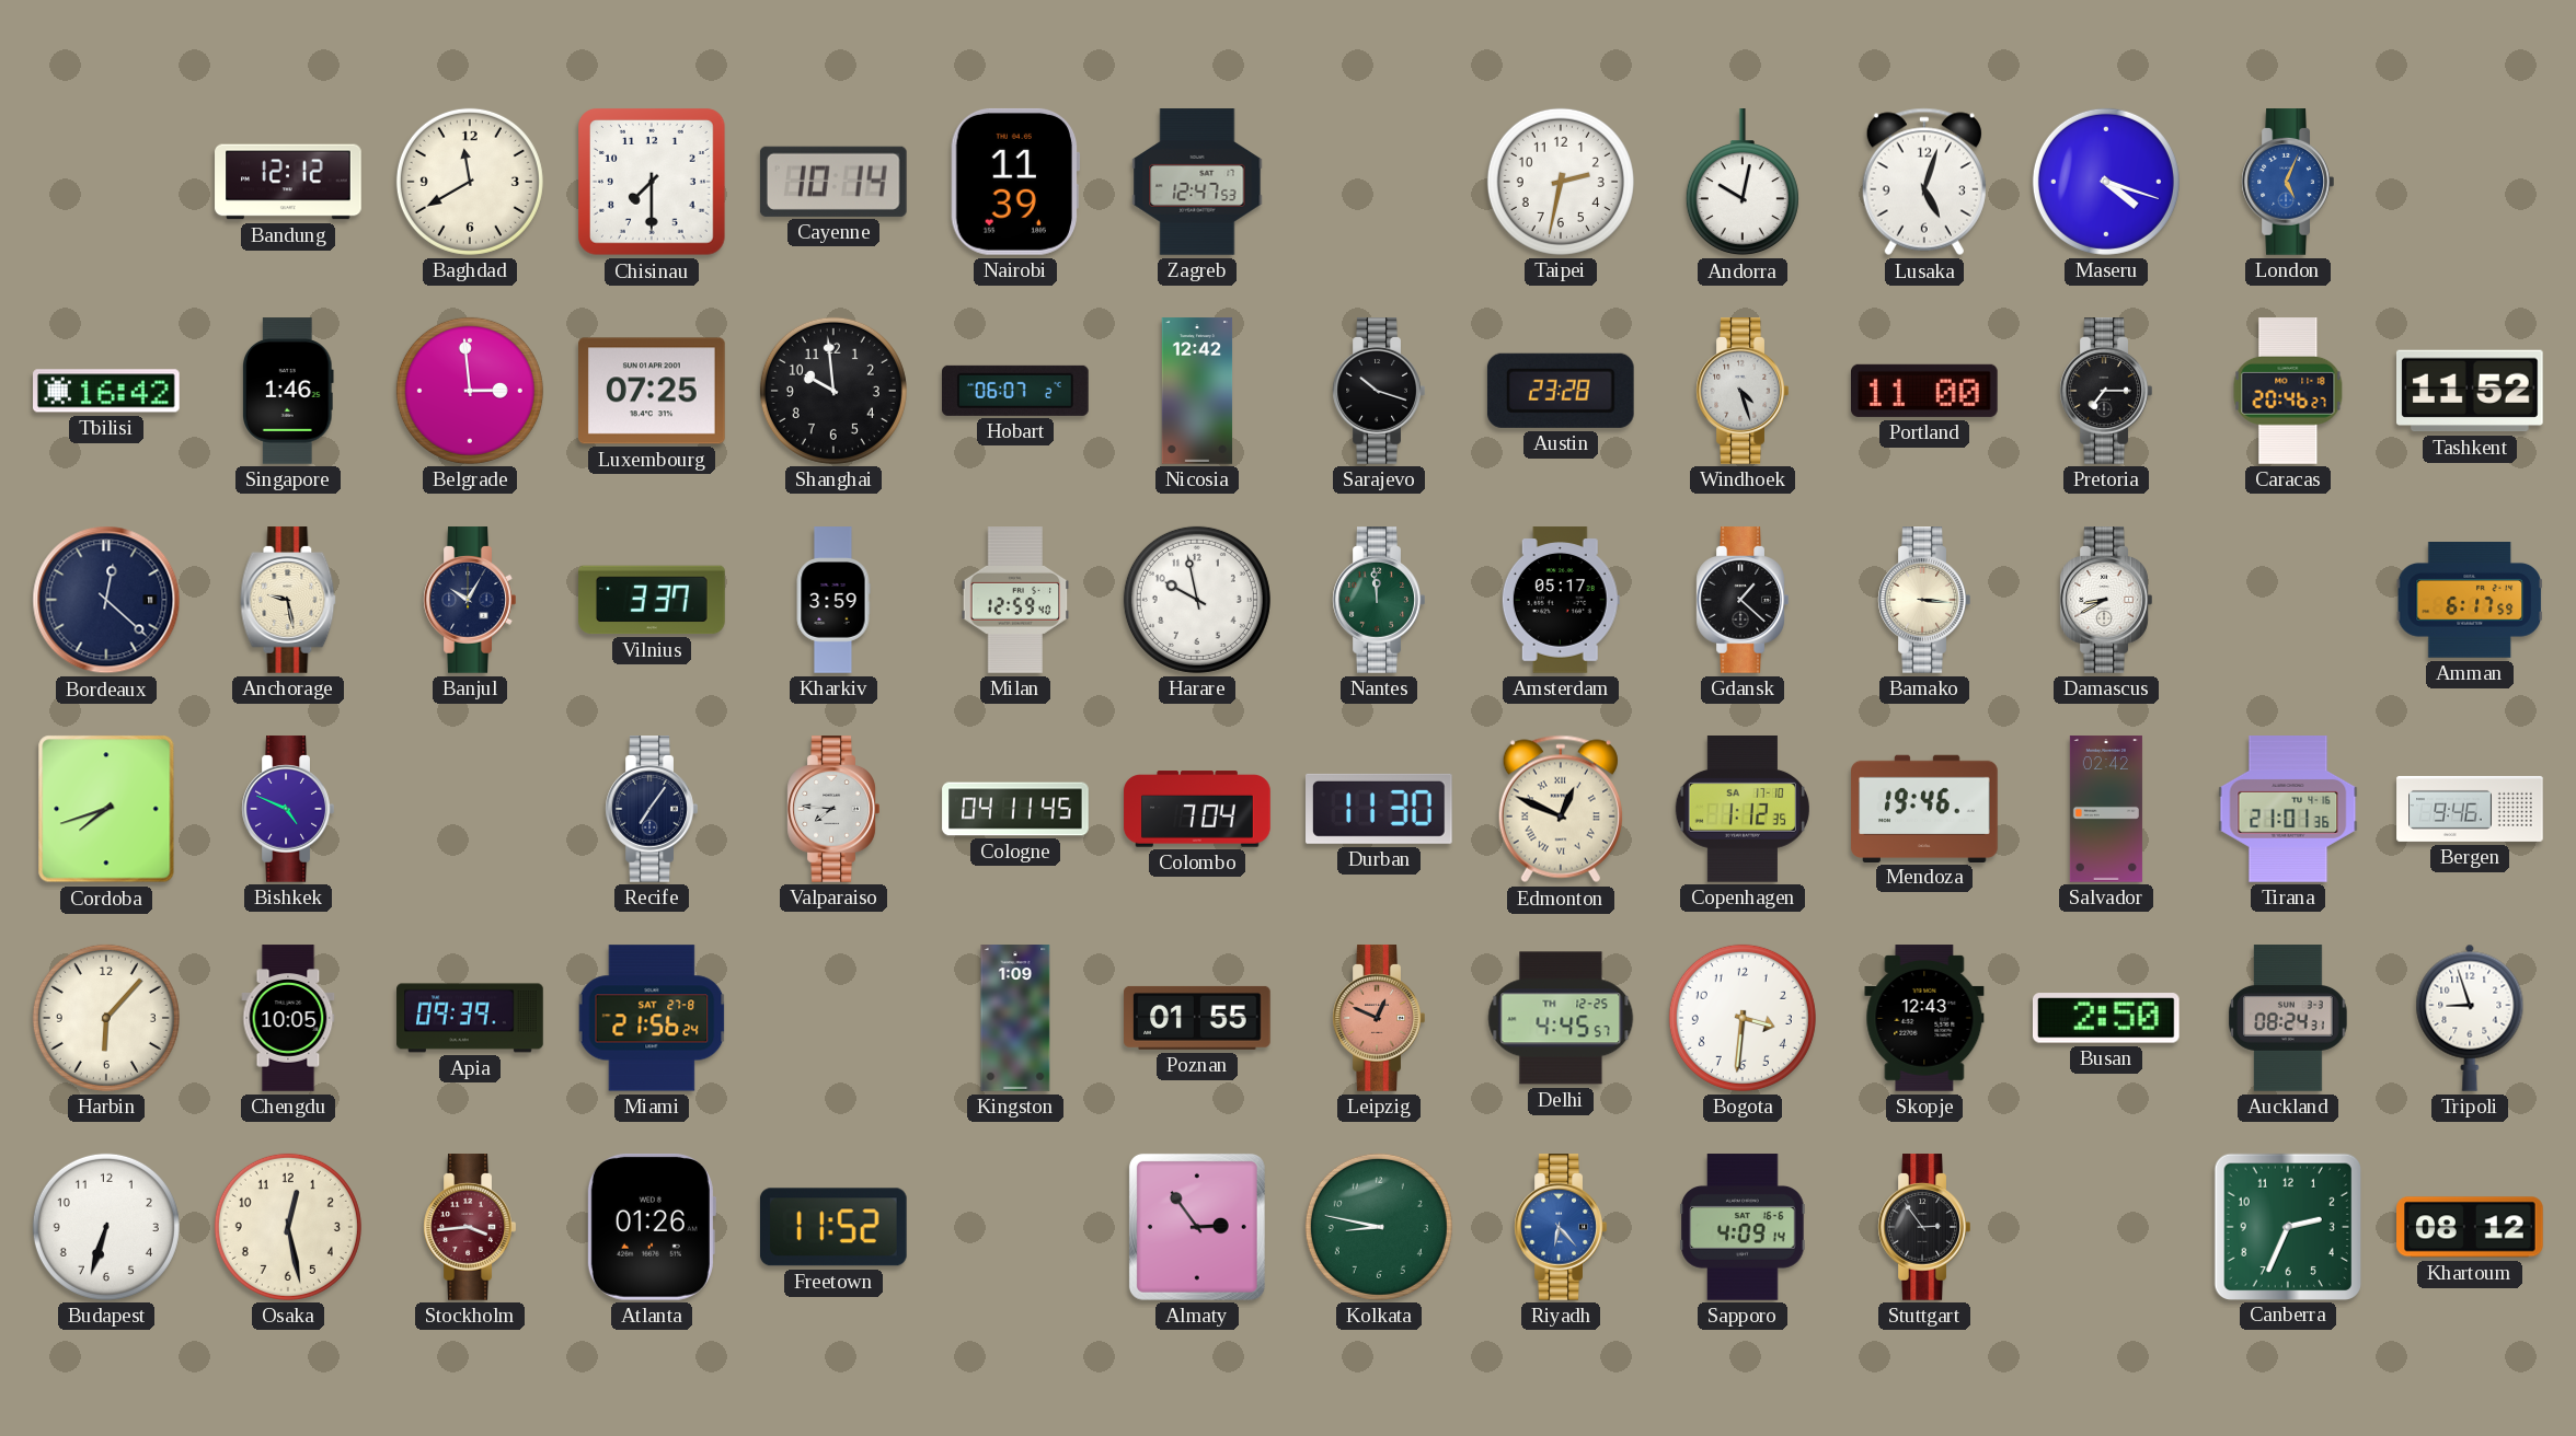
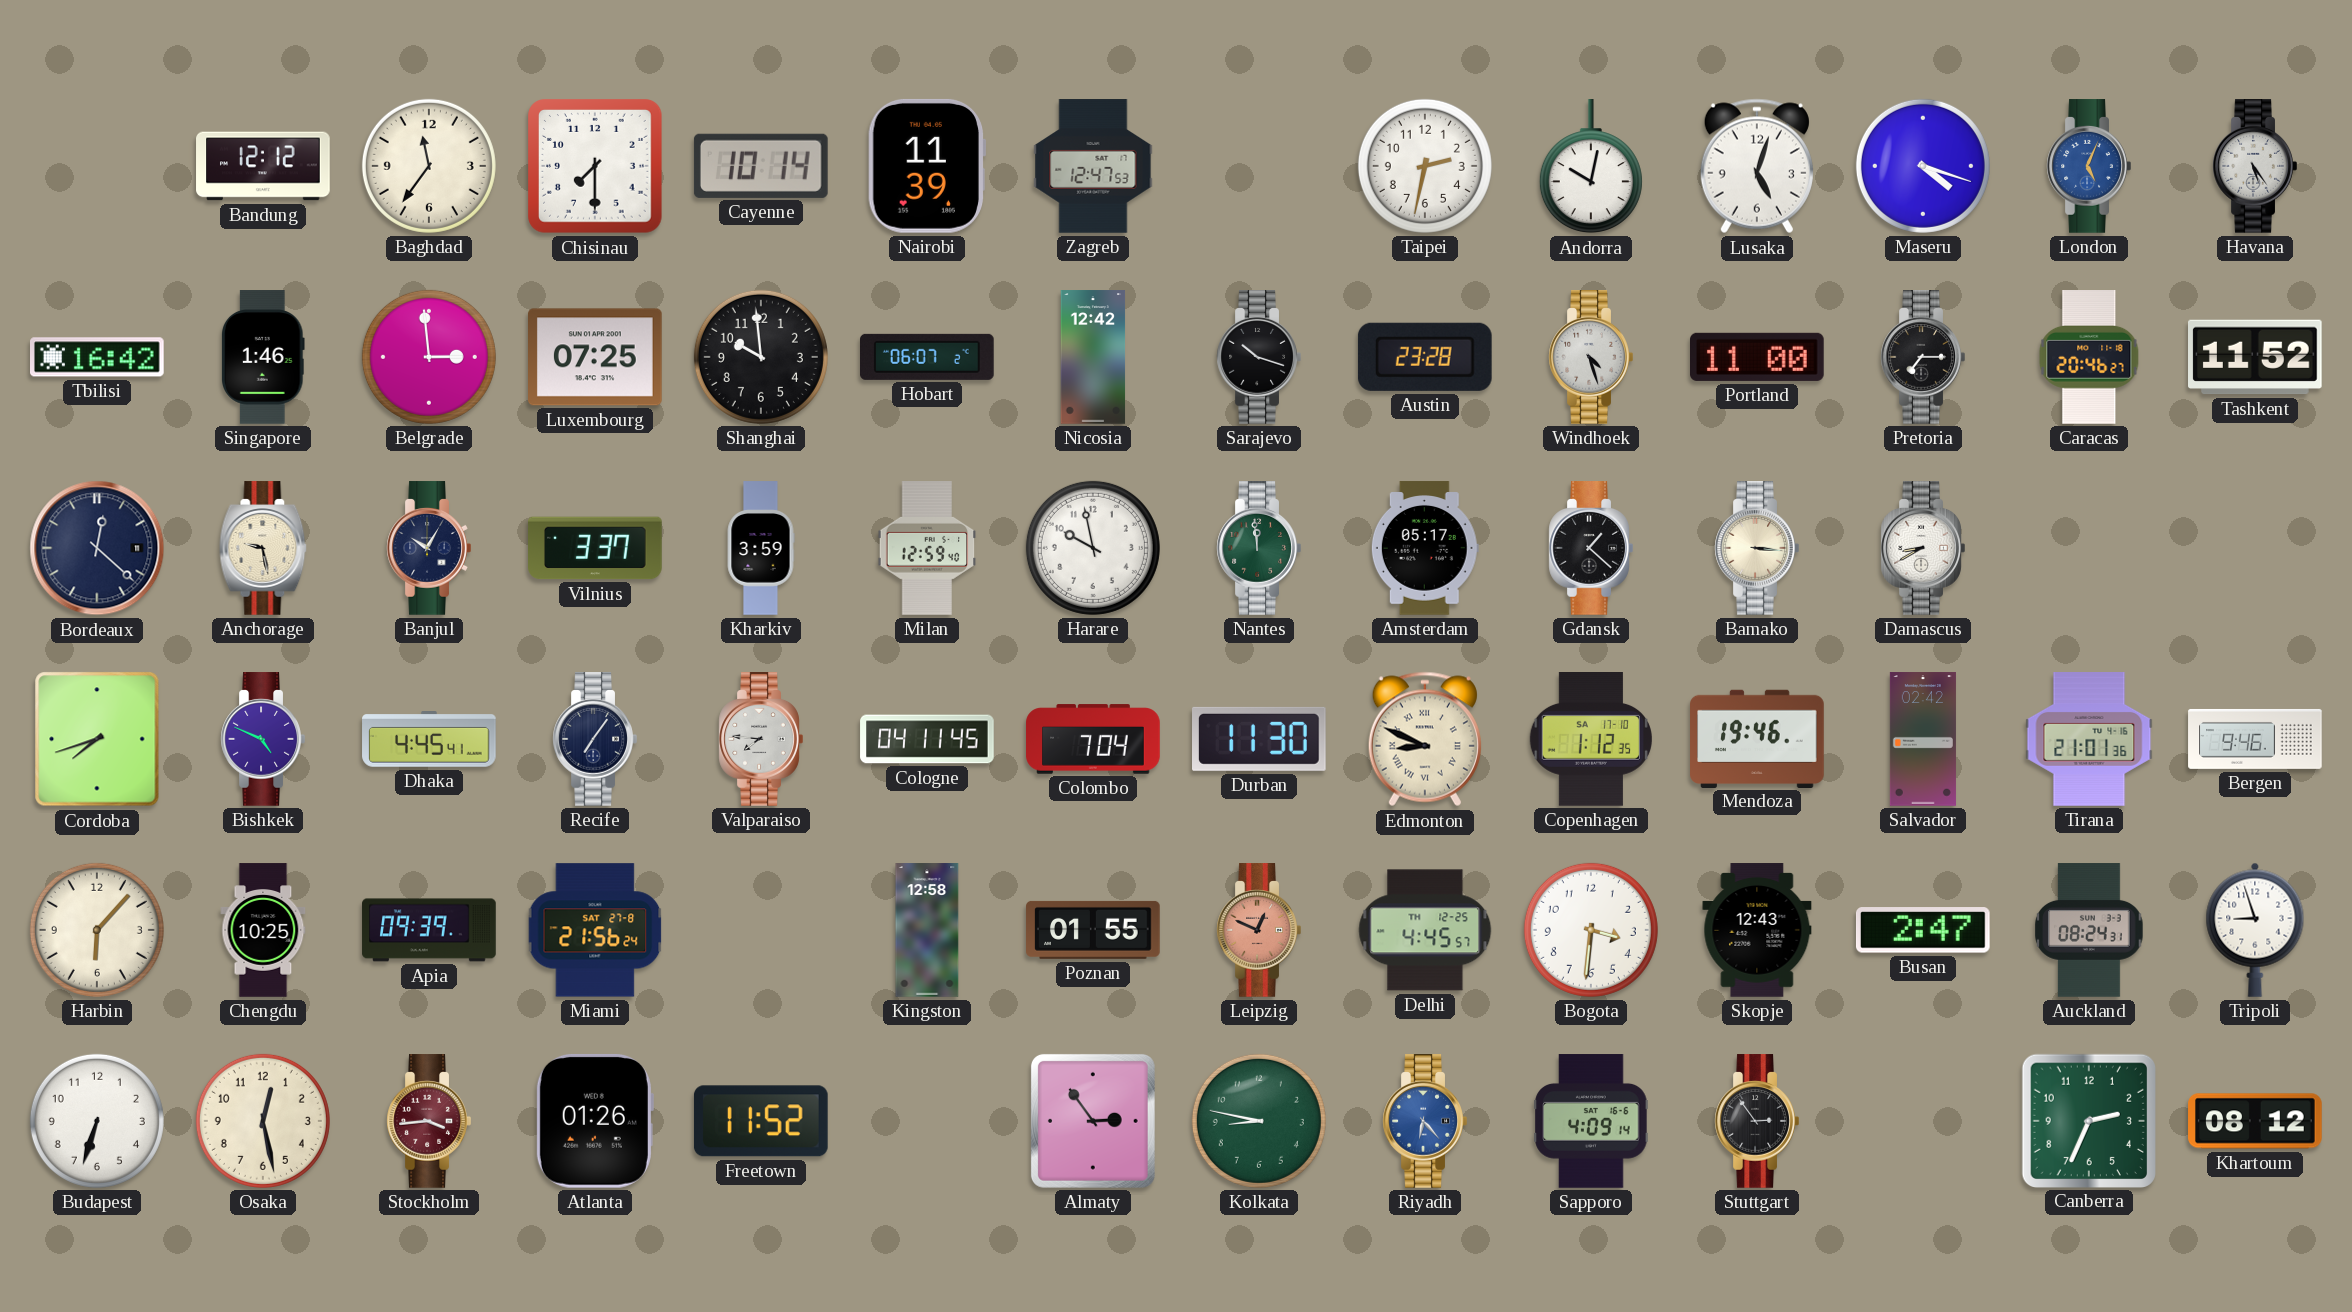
Baghdad: 11:40 -> 11:36 (429, 166)
Havana: none -> 5:24 (2255, 166)
Amman: 6:17 -> none (2470, 600)
Dhaka: none -> 4:45 (429, 740)
Edmonton: 12:49 -> 8:49 (1425, 739)
Chengdu: 10:05 -> 10:25 (263, 930)
Kingston: 1:09 -> 12:58 (927, 930)
Busan: 2:50 -> 2:47 (1923, 930)
